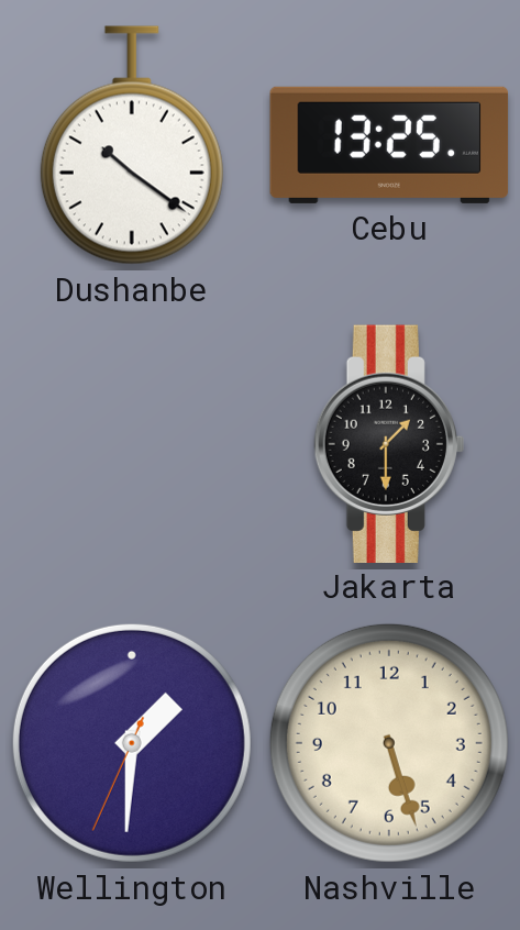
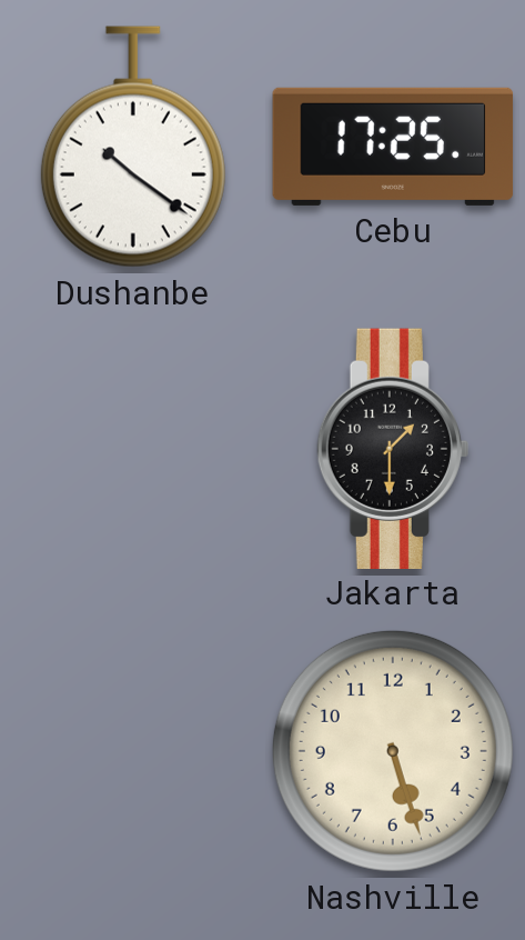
Cebu: 13:25 -> 17:25 (393, 147)
Wellington: 1:30 -> none (132, 743)
